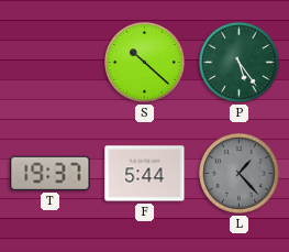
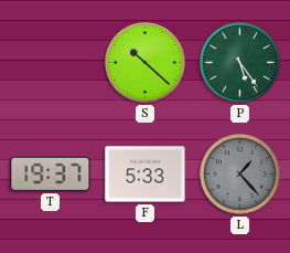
F: 5:44 -> 5:33 (146, 175)
